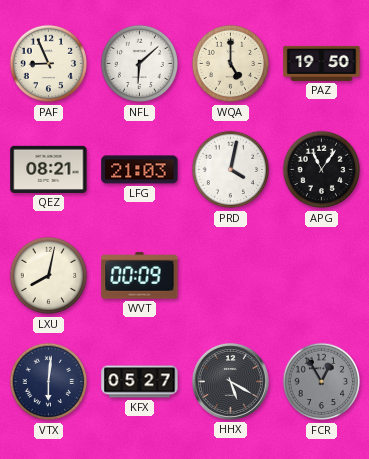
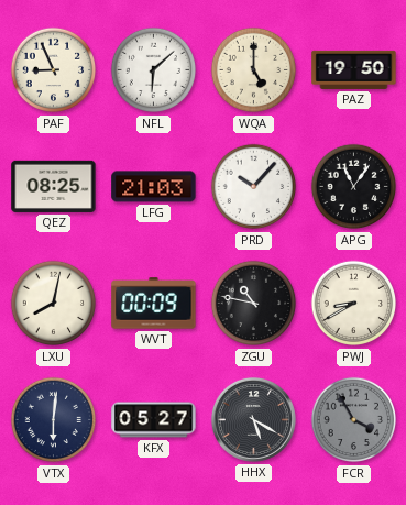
QEZ: 08:21 -> 08:25 (54, 186)
PRD: 4:02 -> 10:07 (254, 187)
ZGU: none -> 10:47 (254, 304)
PWJ: none -> 8:40 (354, 304)
FCR: 12:55 -> 3:55 (354, 420)
